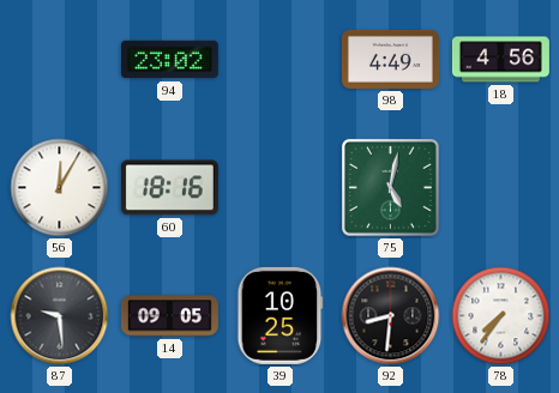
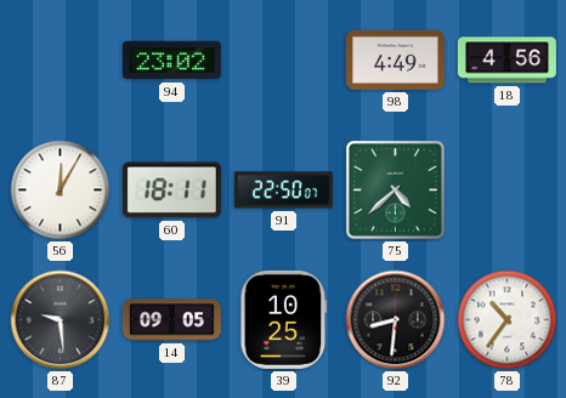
60: 18:16 -> 18:11 (171, 191)
91: none -> 22:50 (283, 191)
75: 5:02 -> 4:38 (395, 189)
78: 7:36 -> 10:36 (508, 320)
